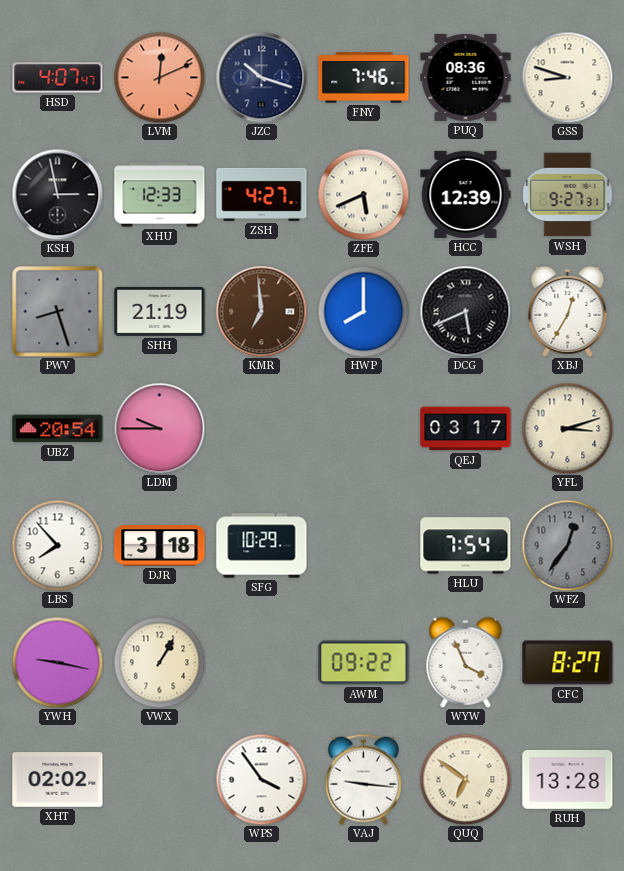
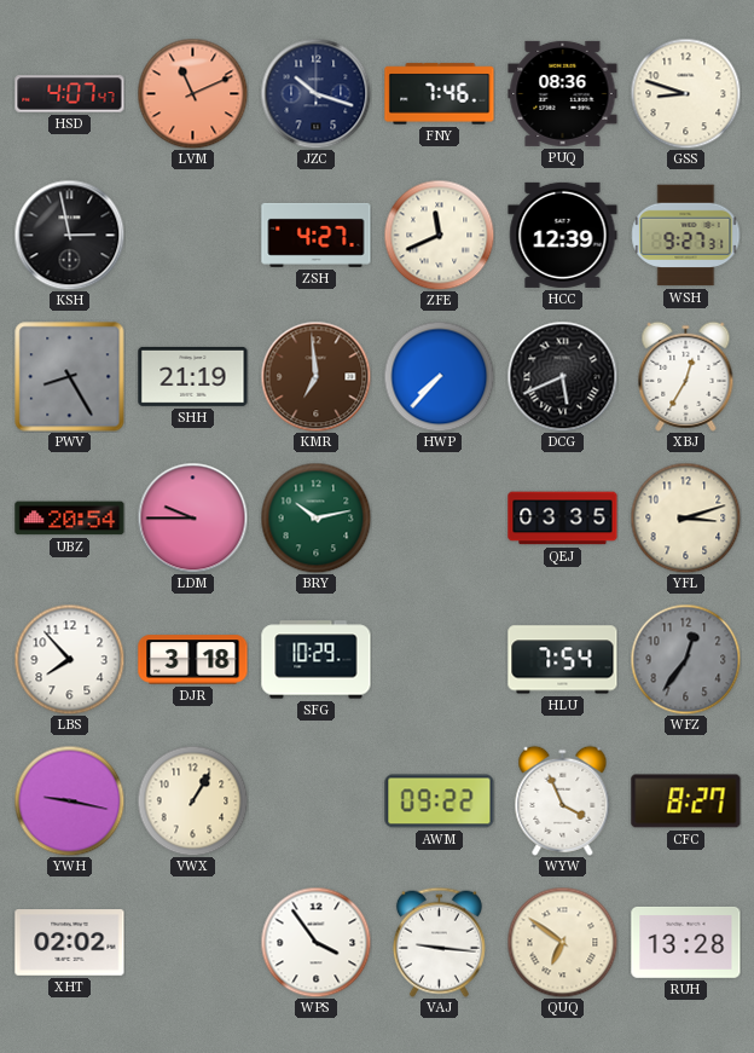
LVM: 12:11 -> 11:11 (192, 93)
XHU: 12:33 -> none (160, 195)
ZFE: 5:41 -> 11:41 (439, 235)
PWV: 8:27 -> 8:25 (70, 377)
HWP: 8:00 -> 7:37 (439, 376)
BRY: none -> 10:13 (315, 517)
QEJ: 03:17 -> 03:35 (563, 519)
